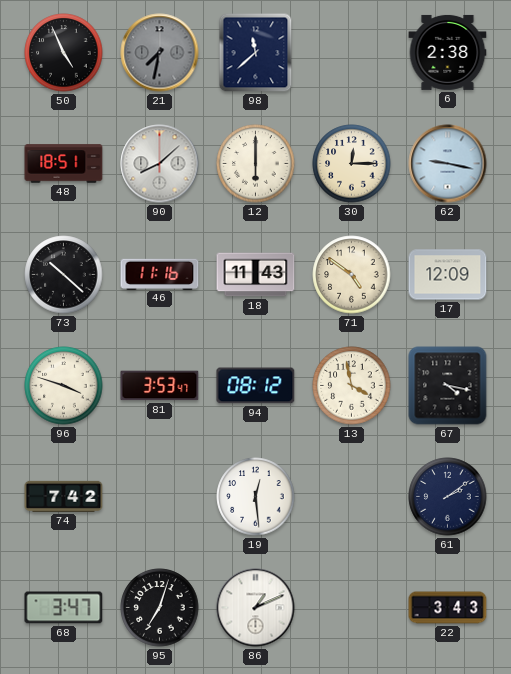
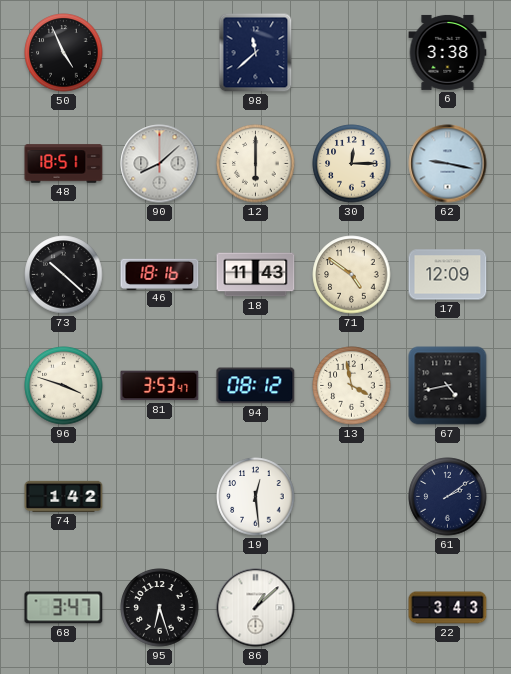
21: 7:32 -> none (160, 53)
6: 2:38 -> 3:38 (448, 52)
46: 11:16 -> 18:16 (160, 274)
67: 4:17 -> 4:43 (448, 386)
74: 7:42 -> 1:42 (64, 496)
95: 7:03 -> 6:27 (160, 608)
86: 1:11 -> 1:08 (256, 608)
